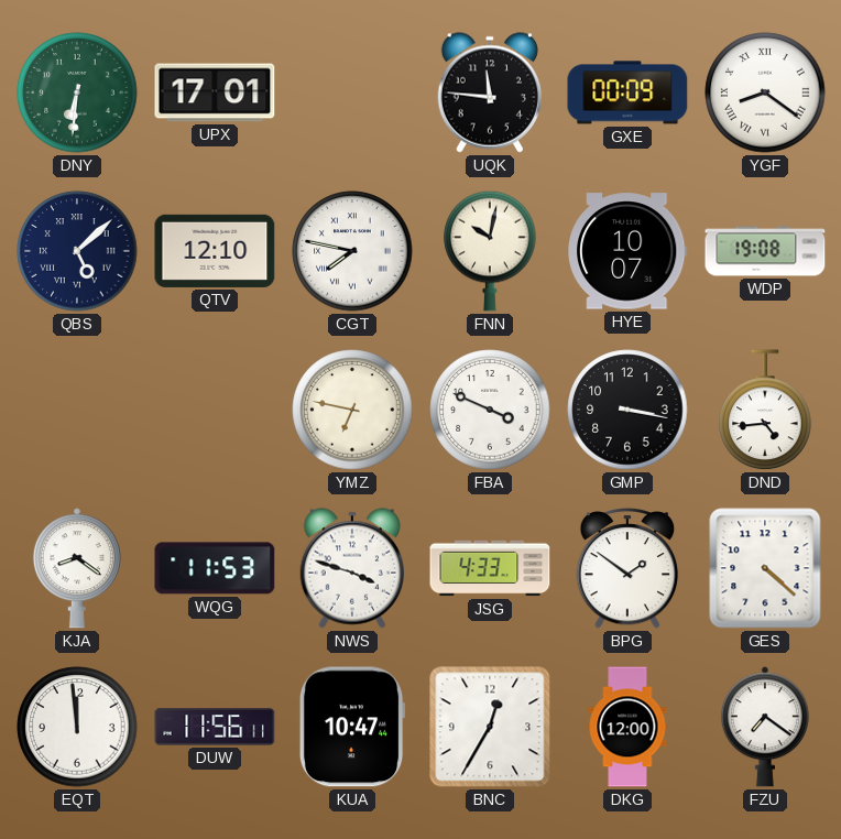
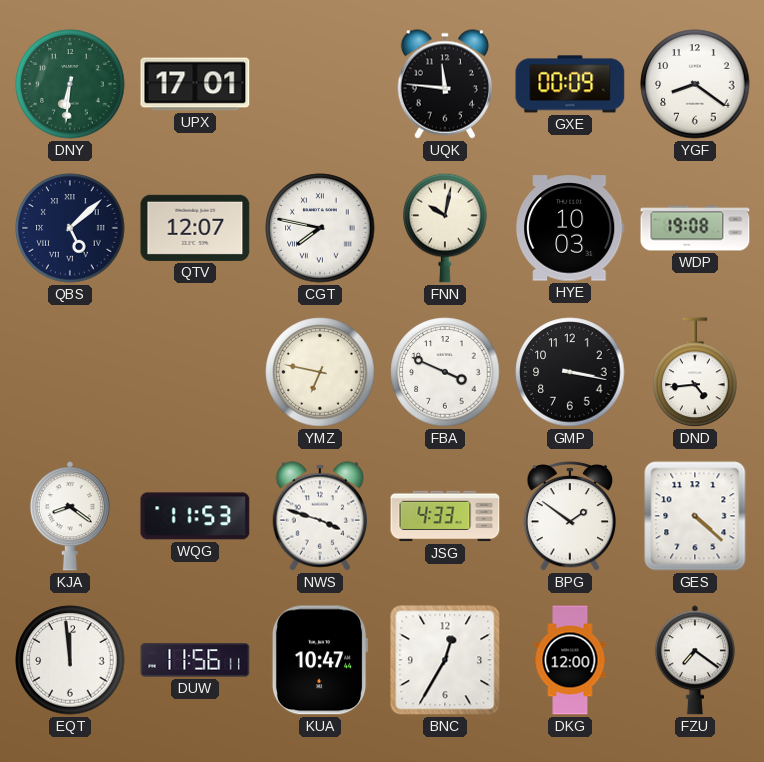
YGF numerals: Roman -> Arabic (695, 84)
QTV: 12:10 -> 12:07 (195, 228)
HYE: 10:07 -> 10:03 (570, 228)
